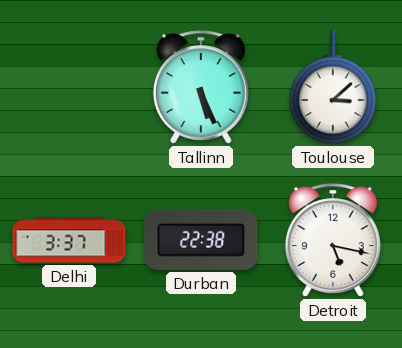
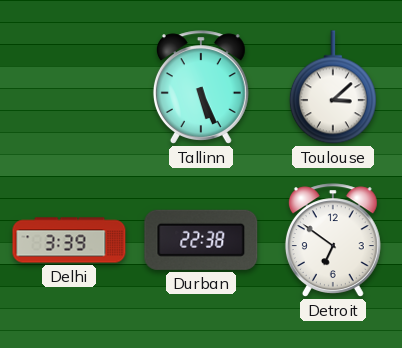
Delhi: 3:37 -> 3:39 (69, 240)
Detroit: 5:17 -> 6:51 (333, 240)
